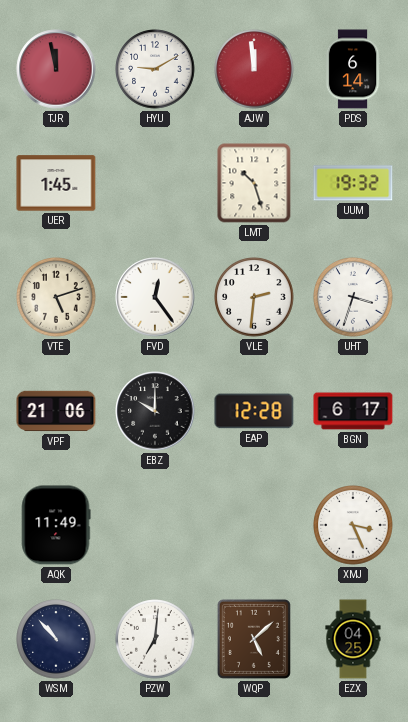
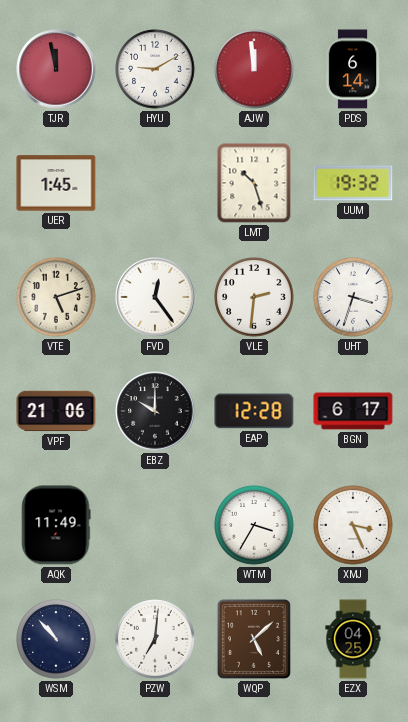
WTM: none -> 3:35 (254, 525)
